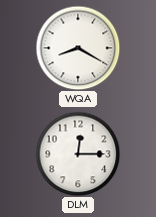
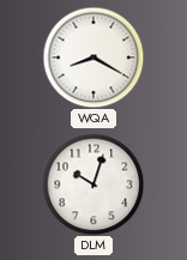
DLM: 12:15 -> 10:03 (93, 185)
